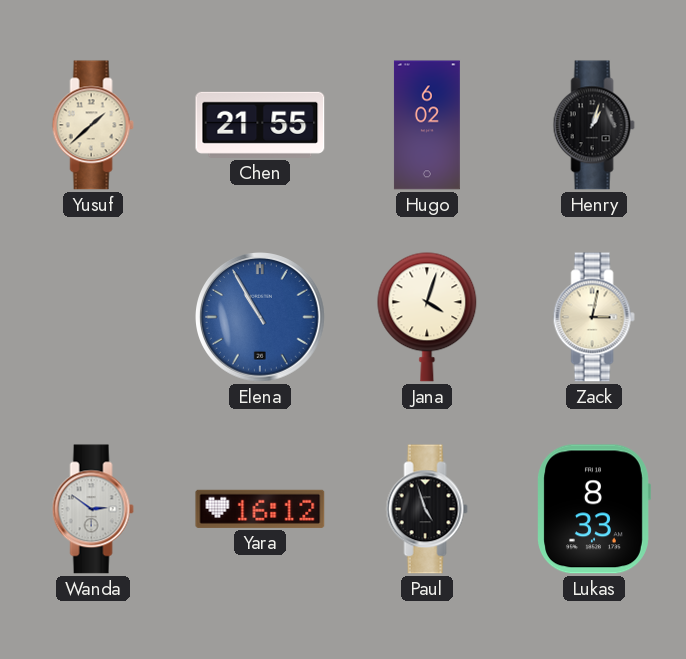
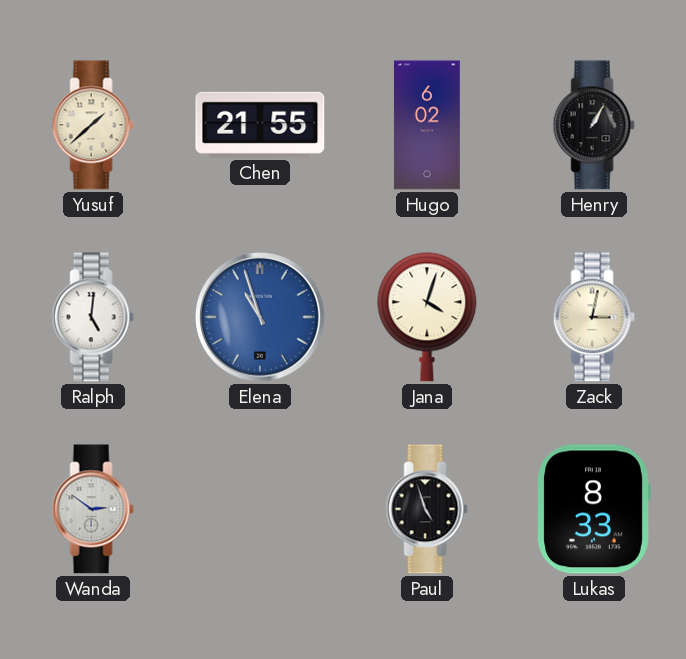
Henry: 1:03 -> 1:05 (594, 125)
Ralph: none -> 5:01 (93, 317)
Elena: 10:55 -> 10:57 (261, 318)
Yara: 16:12 -> none (260, 509)
